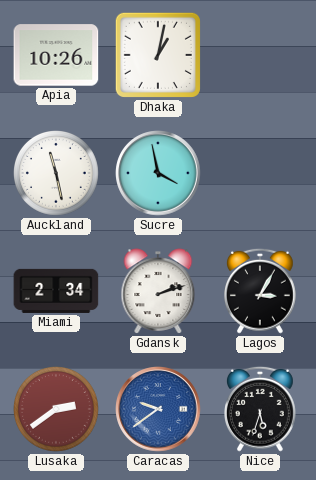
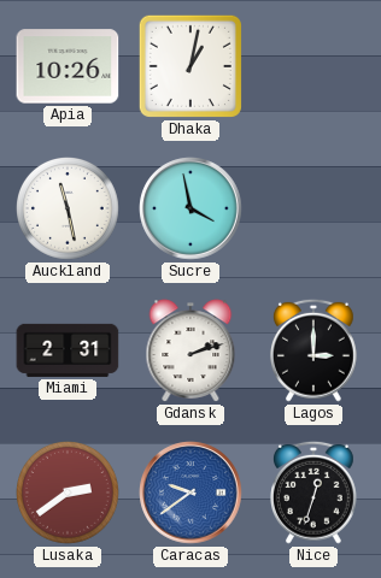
Miami: 2:34 -> 2:31 (68, 350)
Lagos: 3:05 -> 3:00 (315, 350)
Nice: 5:33 -> 12:33 (315, 493)
